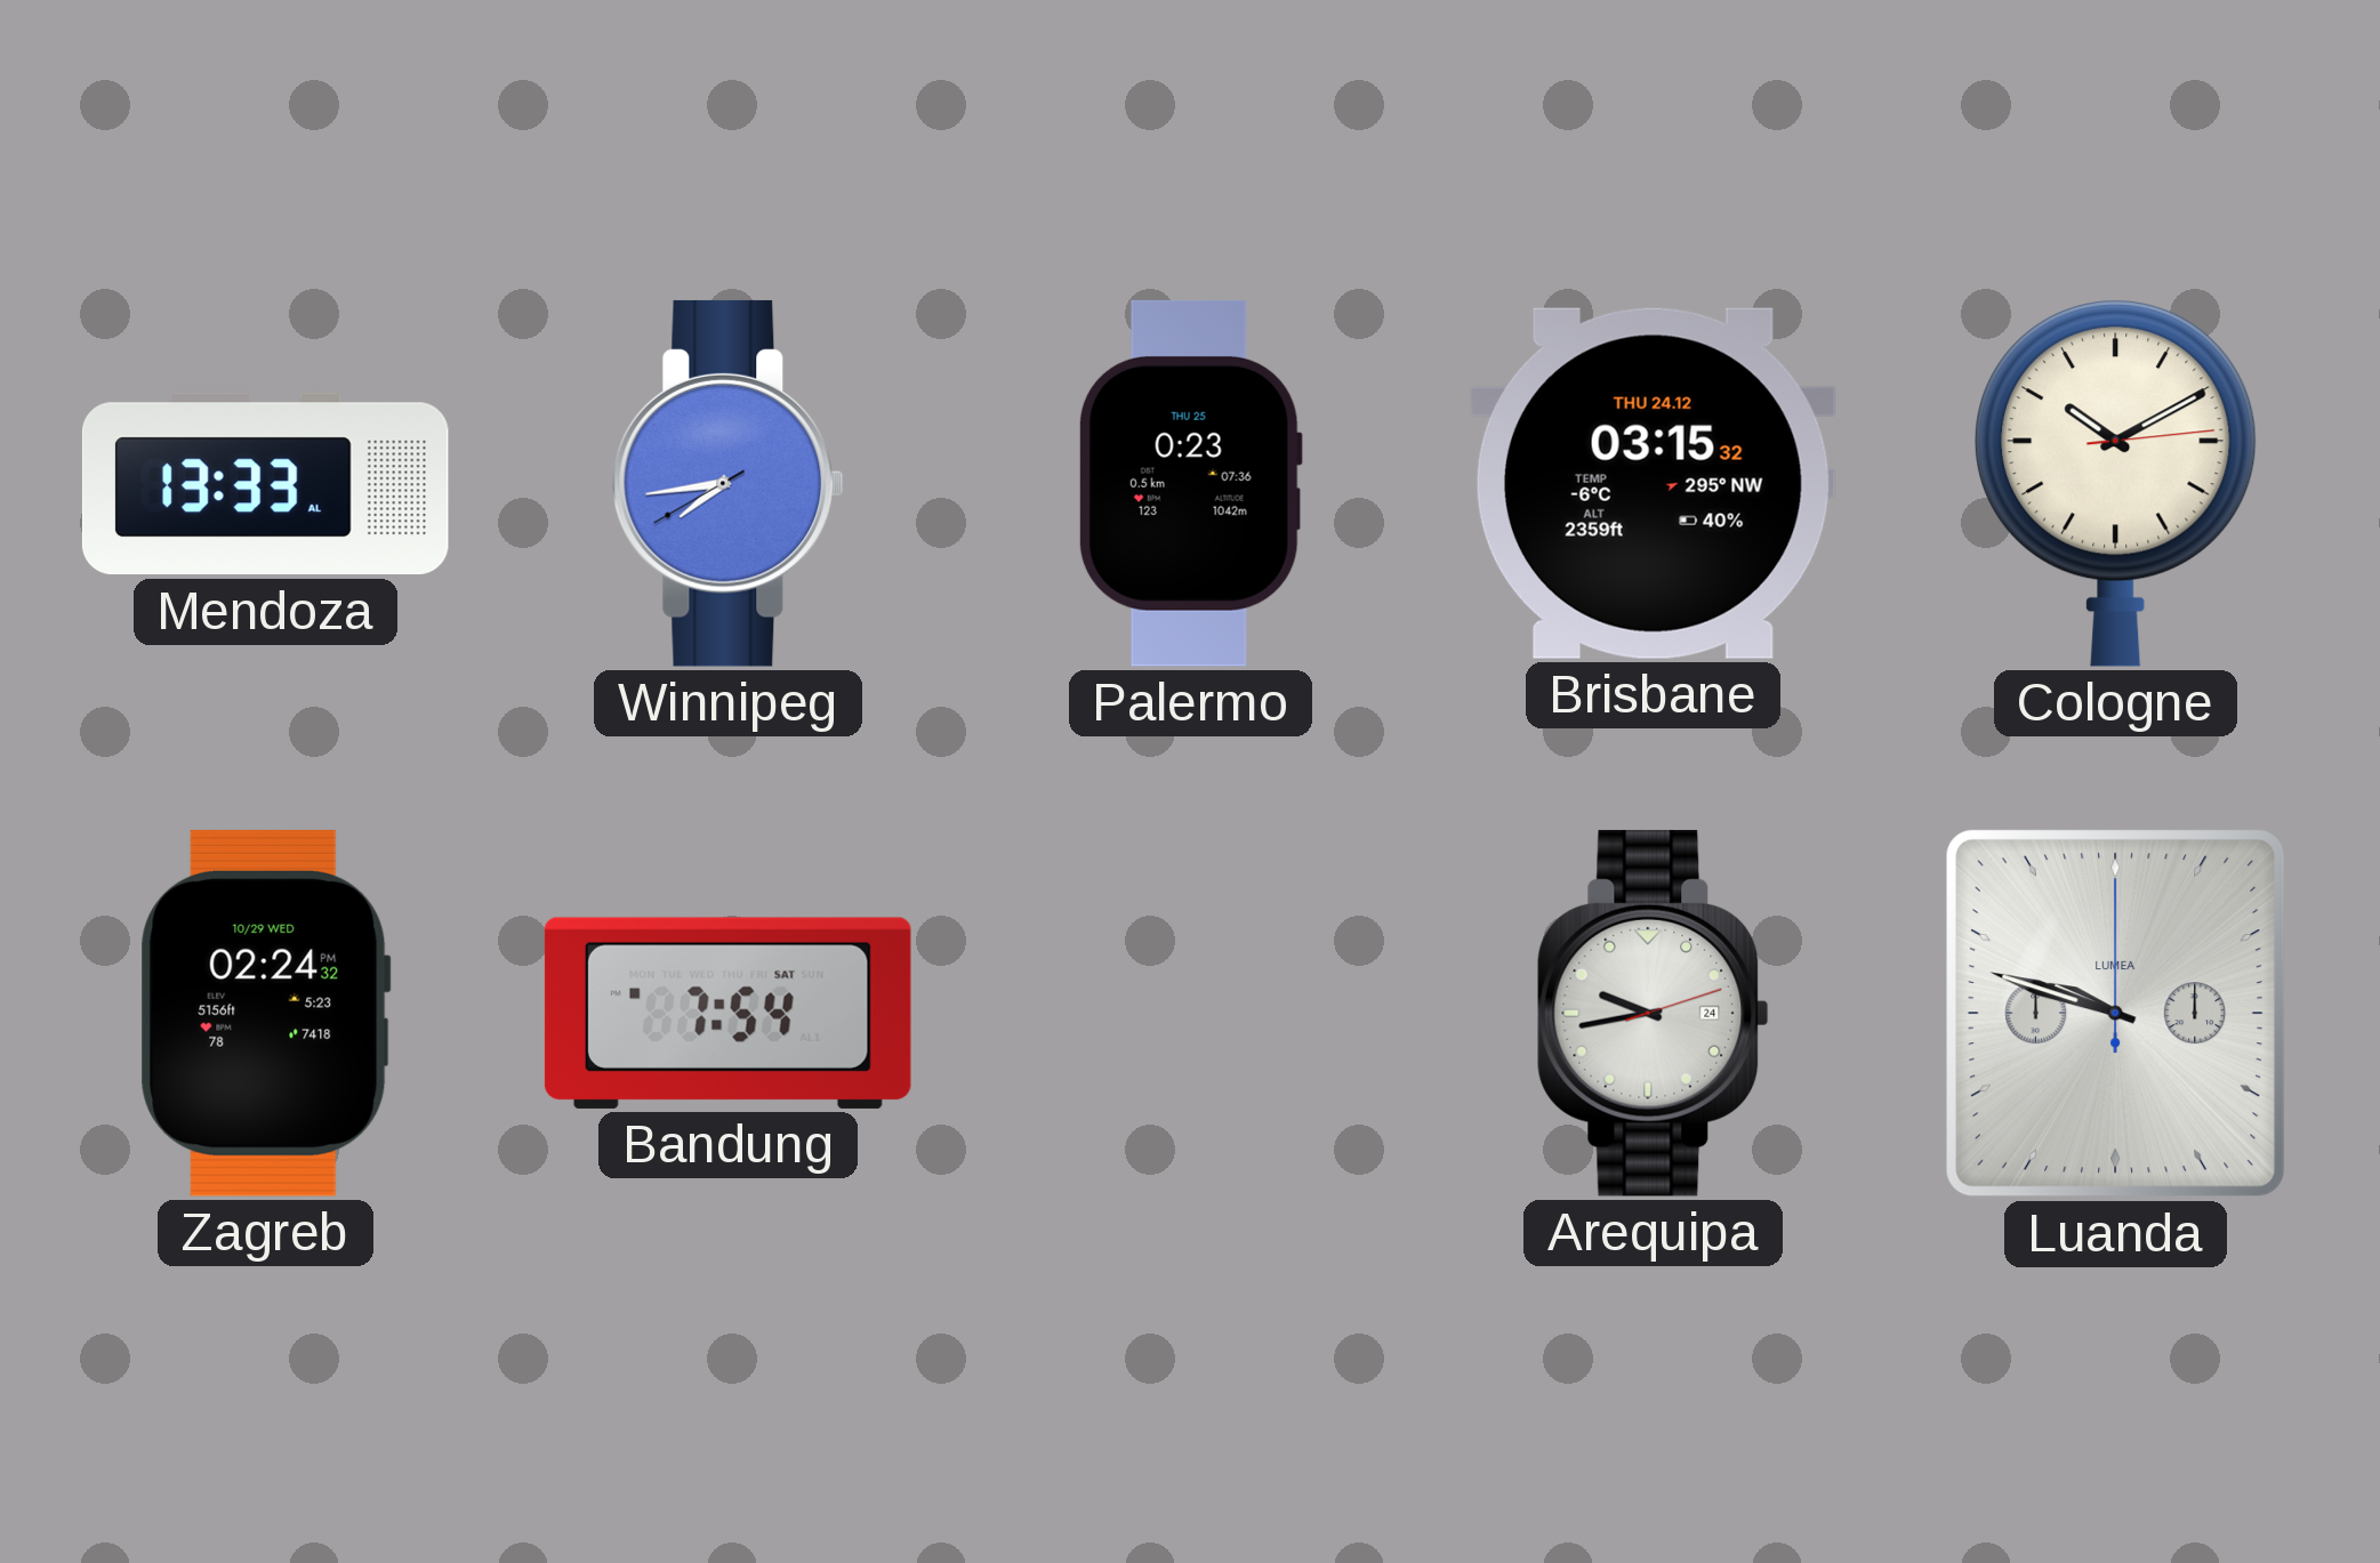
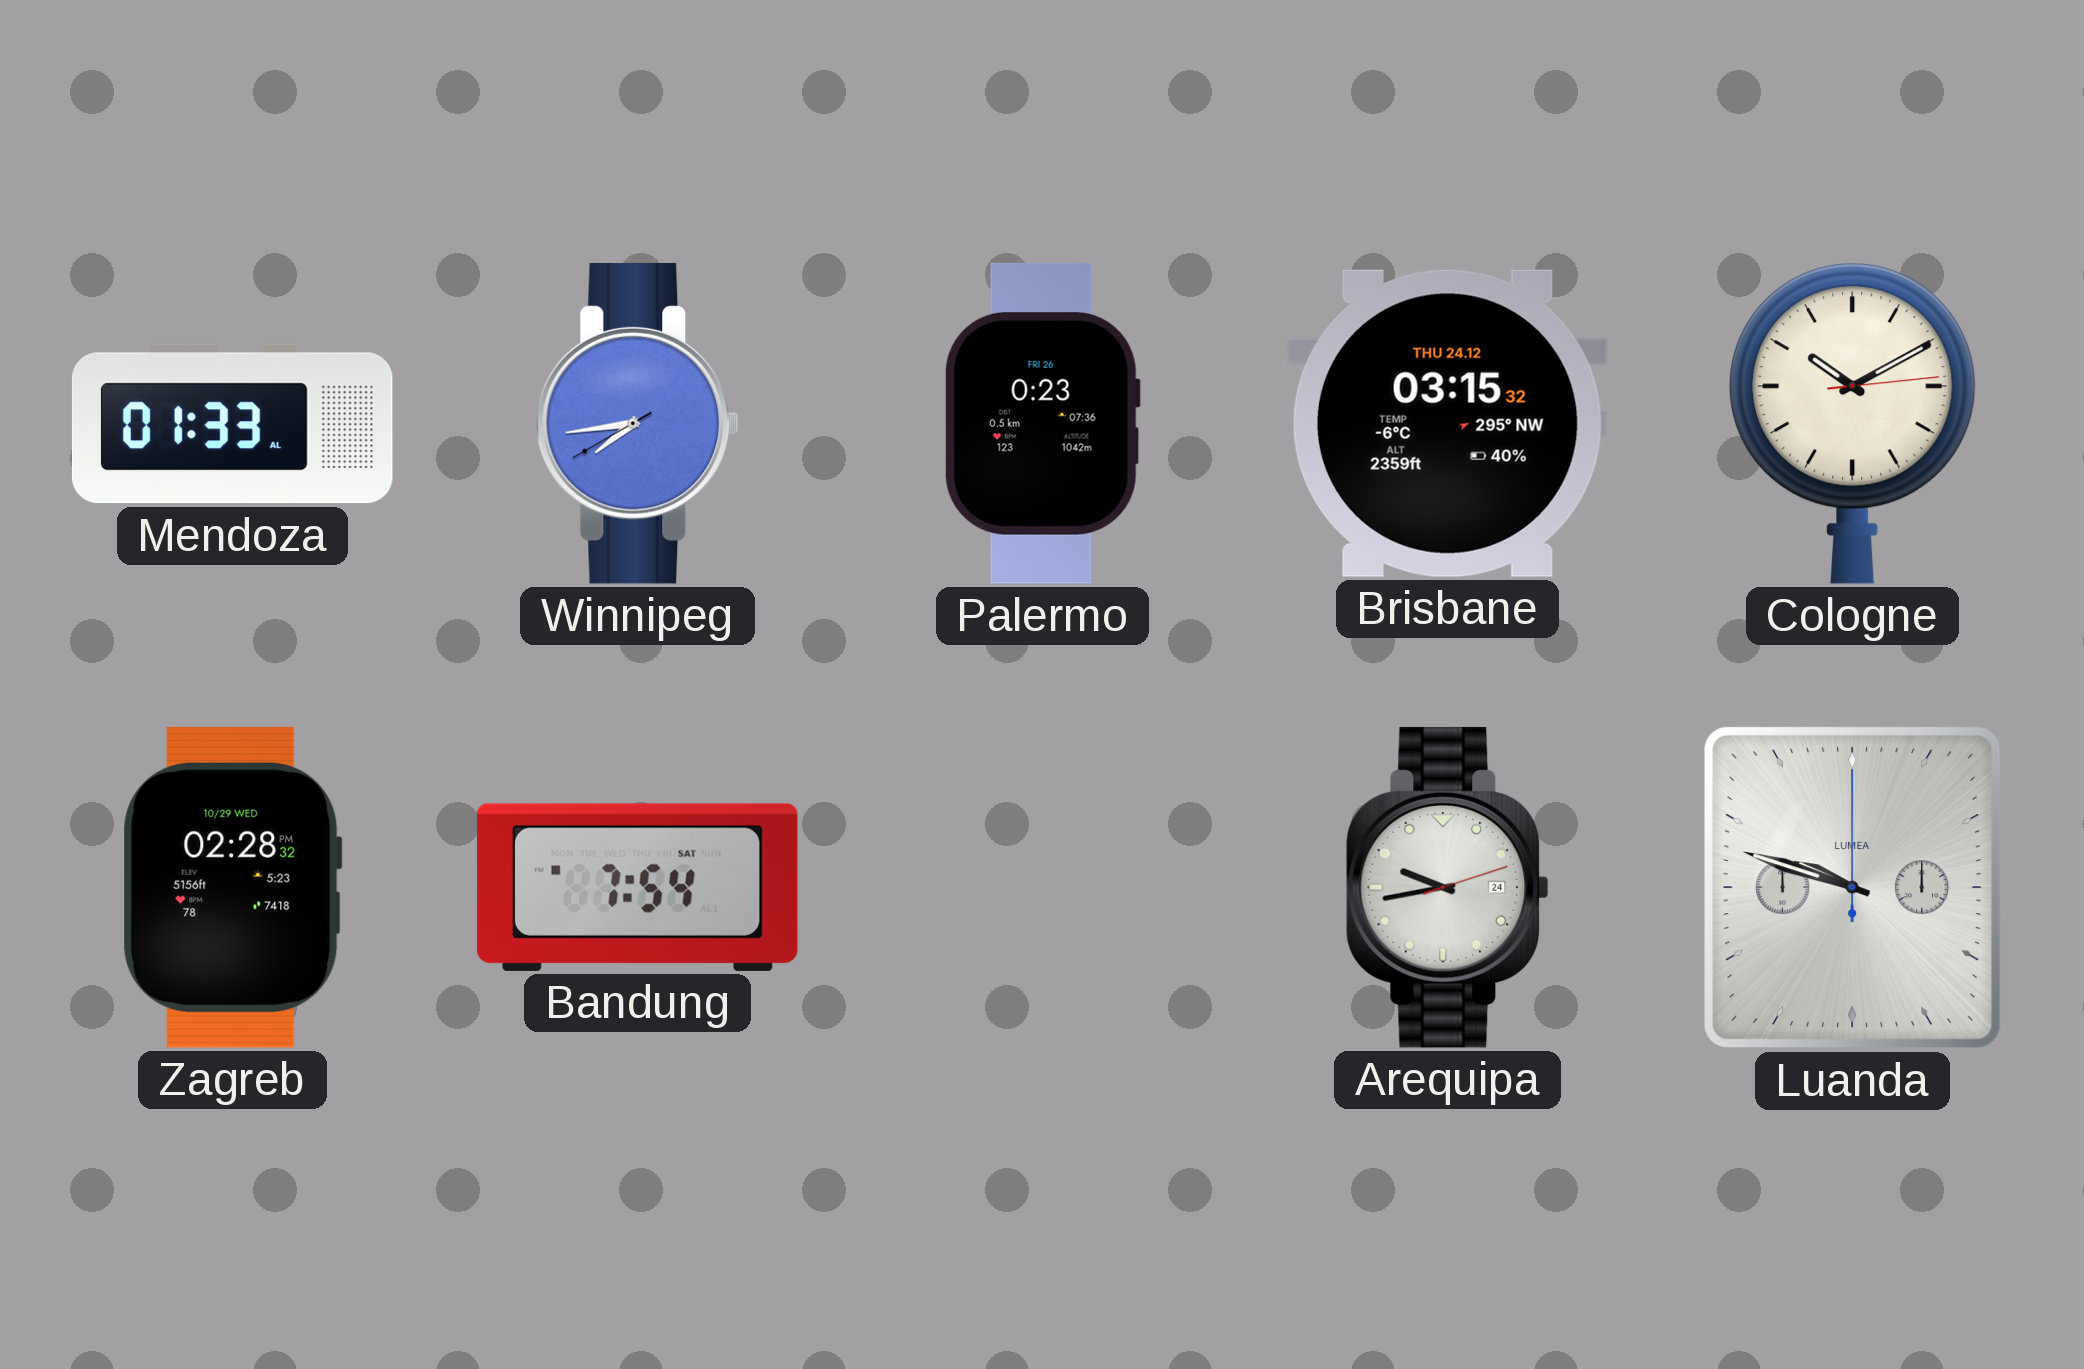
Mendoza: 13:33 -> 01:33 (232, 424)
Palermo date: THU 25 -> FRI 26 (1042, 423)
Zagreb: 02:24 -> 02:28 (232, 887)
